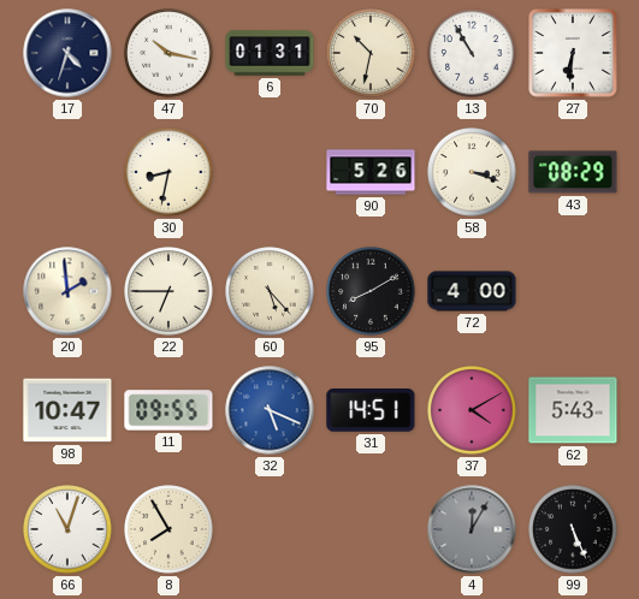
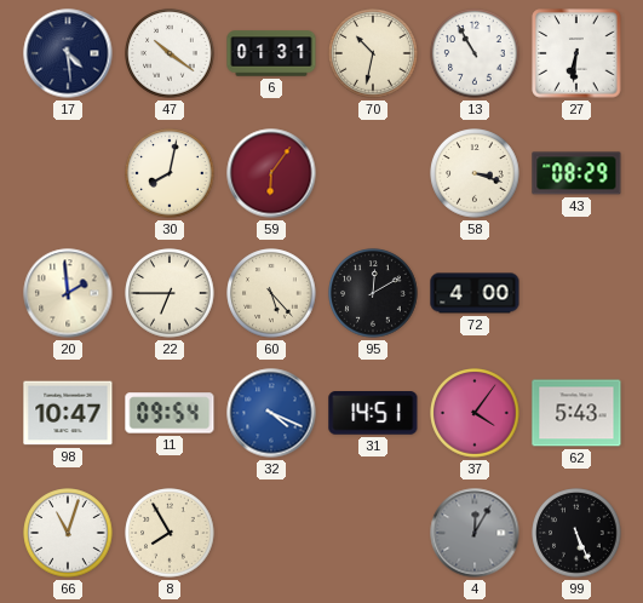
17: 4:33 -> 4:29 (68, 53)
47: 10:17 -> 10:21 (170, 53)
30: 8:32 -> 8:02 (170, 173)
59: none -> 6:06 (271, 173)
90: 5:26 -> none (371, 172)
95: 8:10 -> 12:10 (373, 293)
11: 09:55 -> 09:54 (170, 413)
32: 5:19 -> 4:19 (271, 413)
37: 4:10 -> 4:06 (475, 413)
